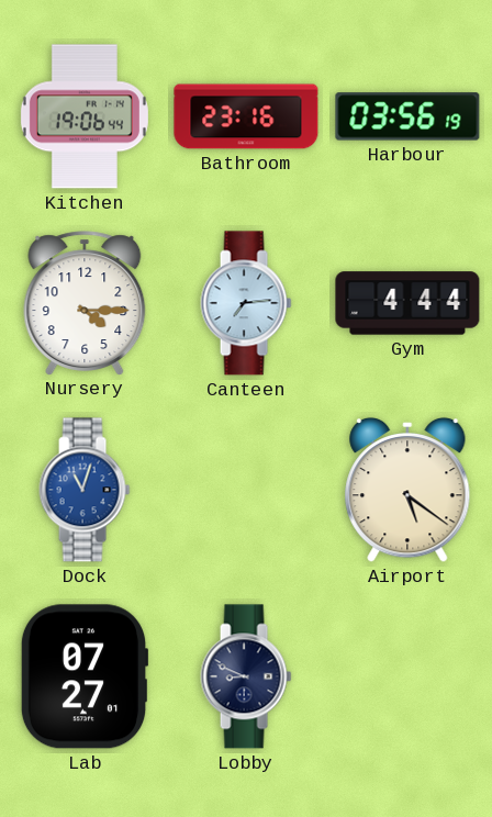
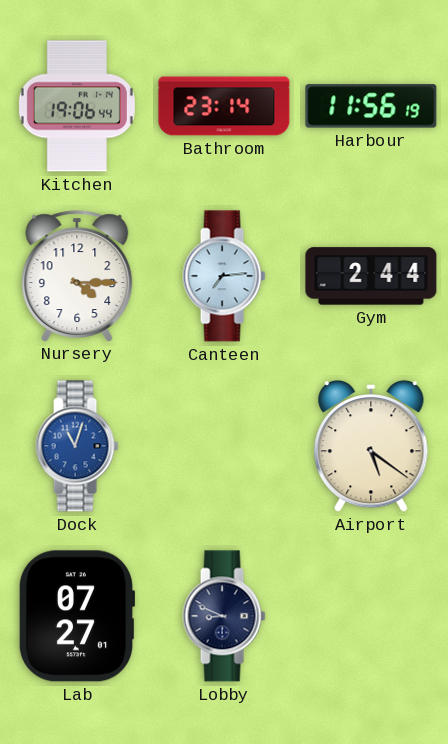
Bathroom: 23:16 -> 23:14 (224, 106)
Harbour: 03:56 -> 11:56 (371, 106)
Gym: 4:44 -> 2:44 (371, 276)
